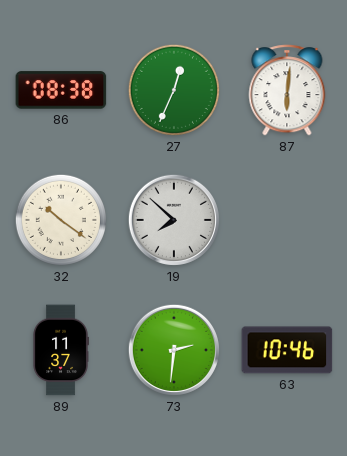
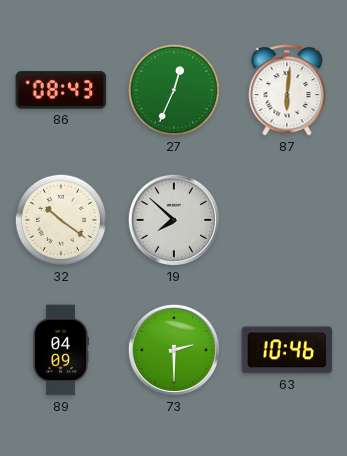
86: 08:38 -> 08:43 (61, 90)
89: 11:37 -> 04:09 (61, 350)
73: 2:31 -> 2:30 (174, 350)
